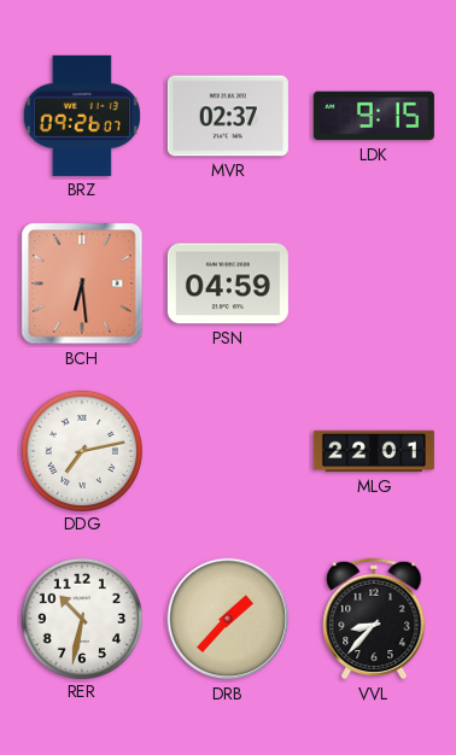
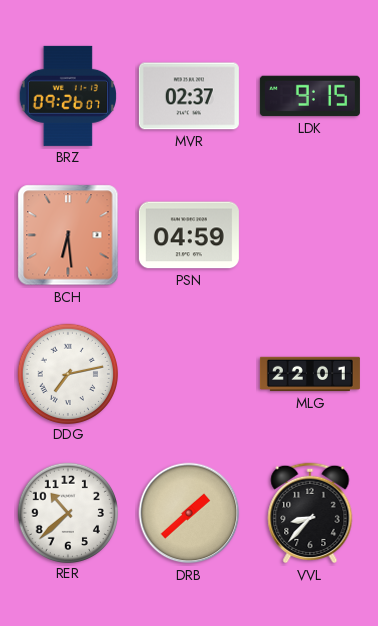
RER: 10:32 -> 10:38 (67, 512)
DRB: 1:37 -> 1:38 (189, 513)
